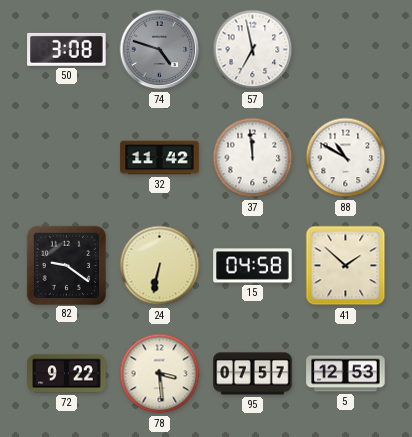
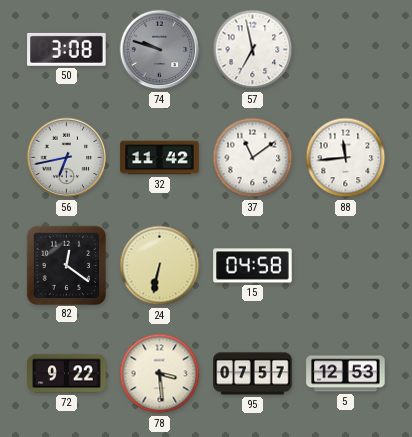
74: 4:48 -> 9:48 (160, 50)
56: none -> 6:43 (67, 158)
37: 11:59 -> 11:09 (253, 158)
88: 10:50 -> 11:44 (346, 158)
82: 9:21 -> 12:21 (66, 265)
41: 1:52 -> none (346, 266)
